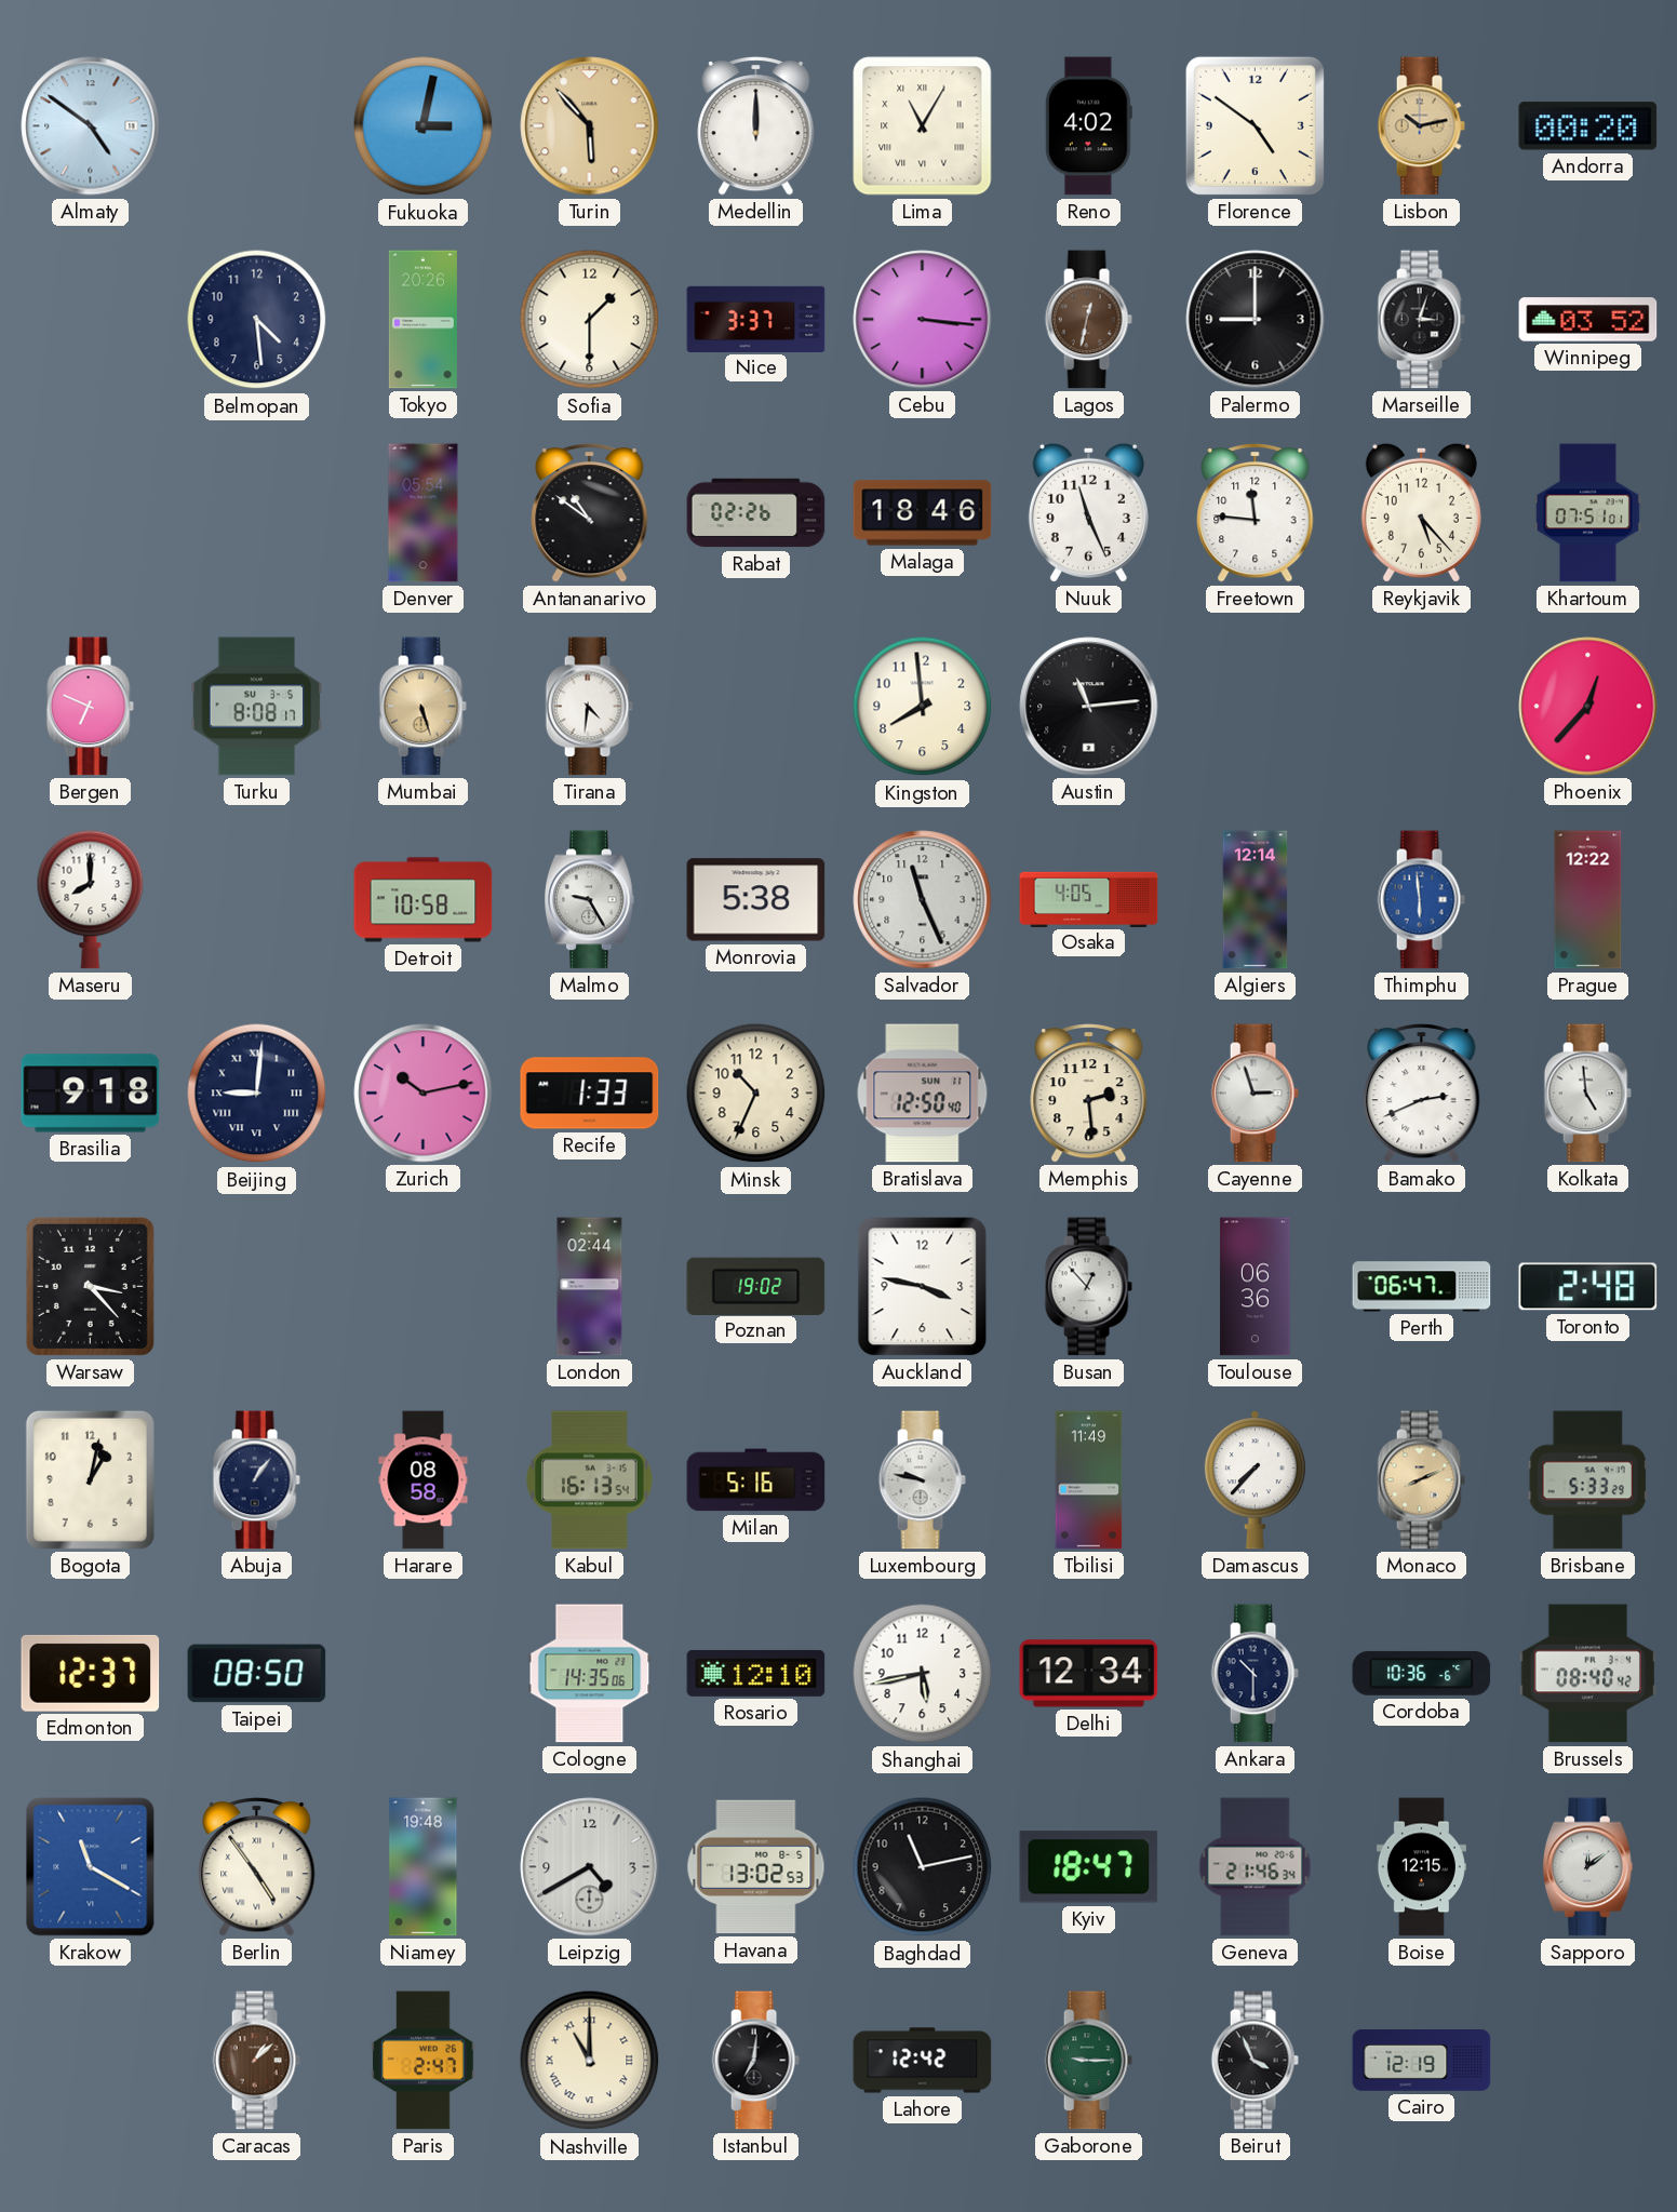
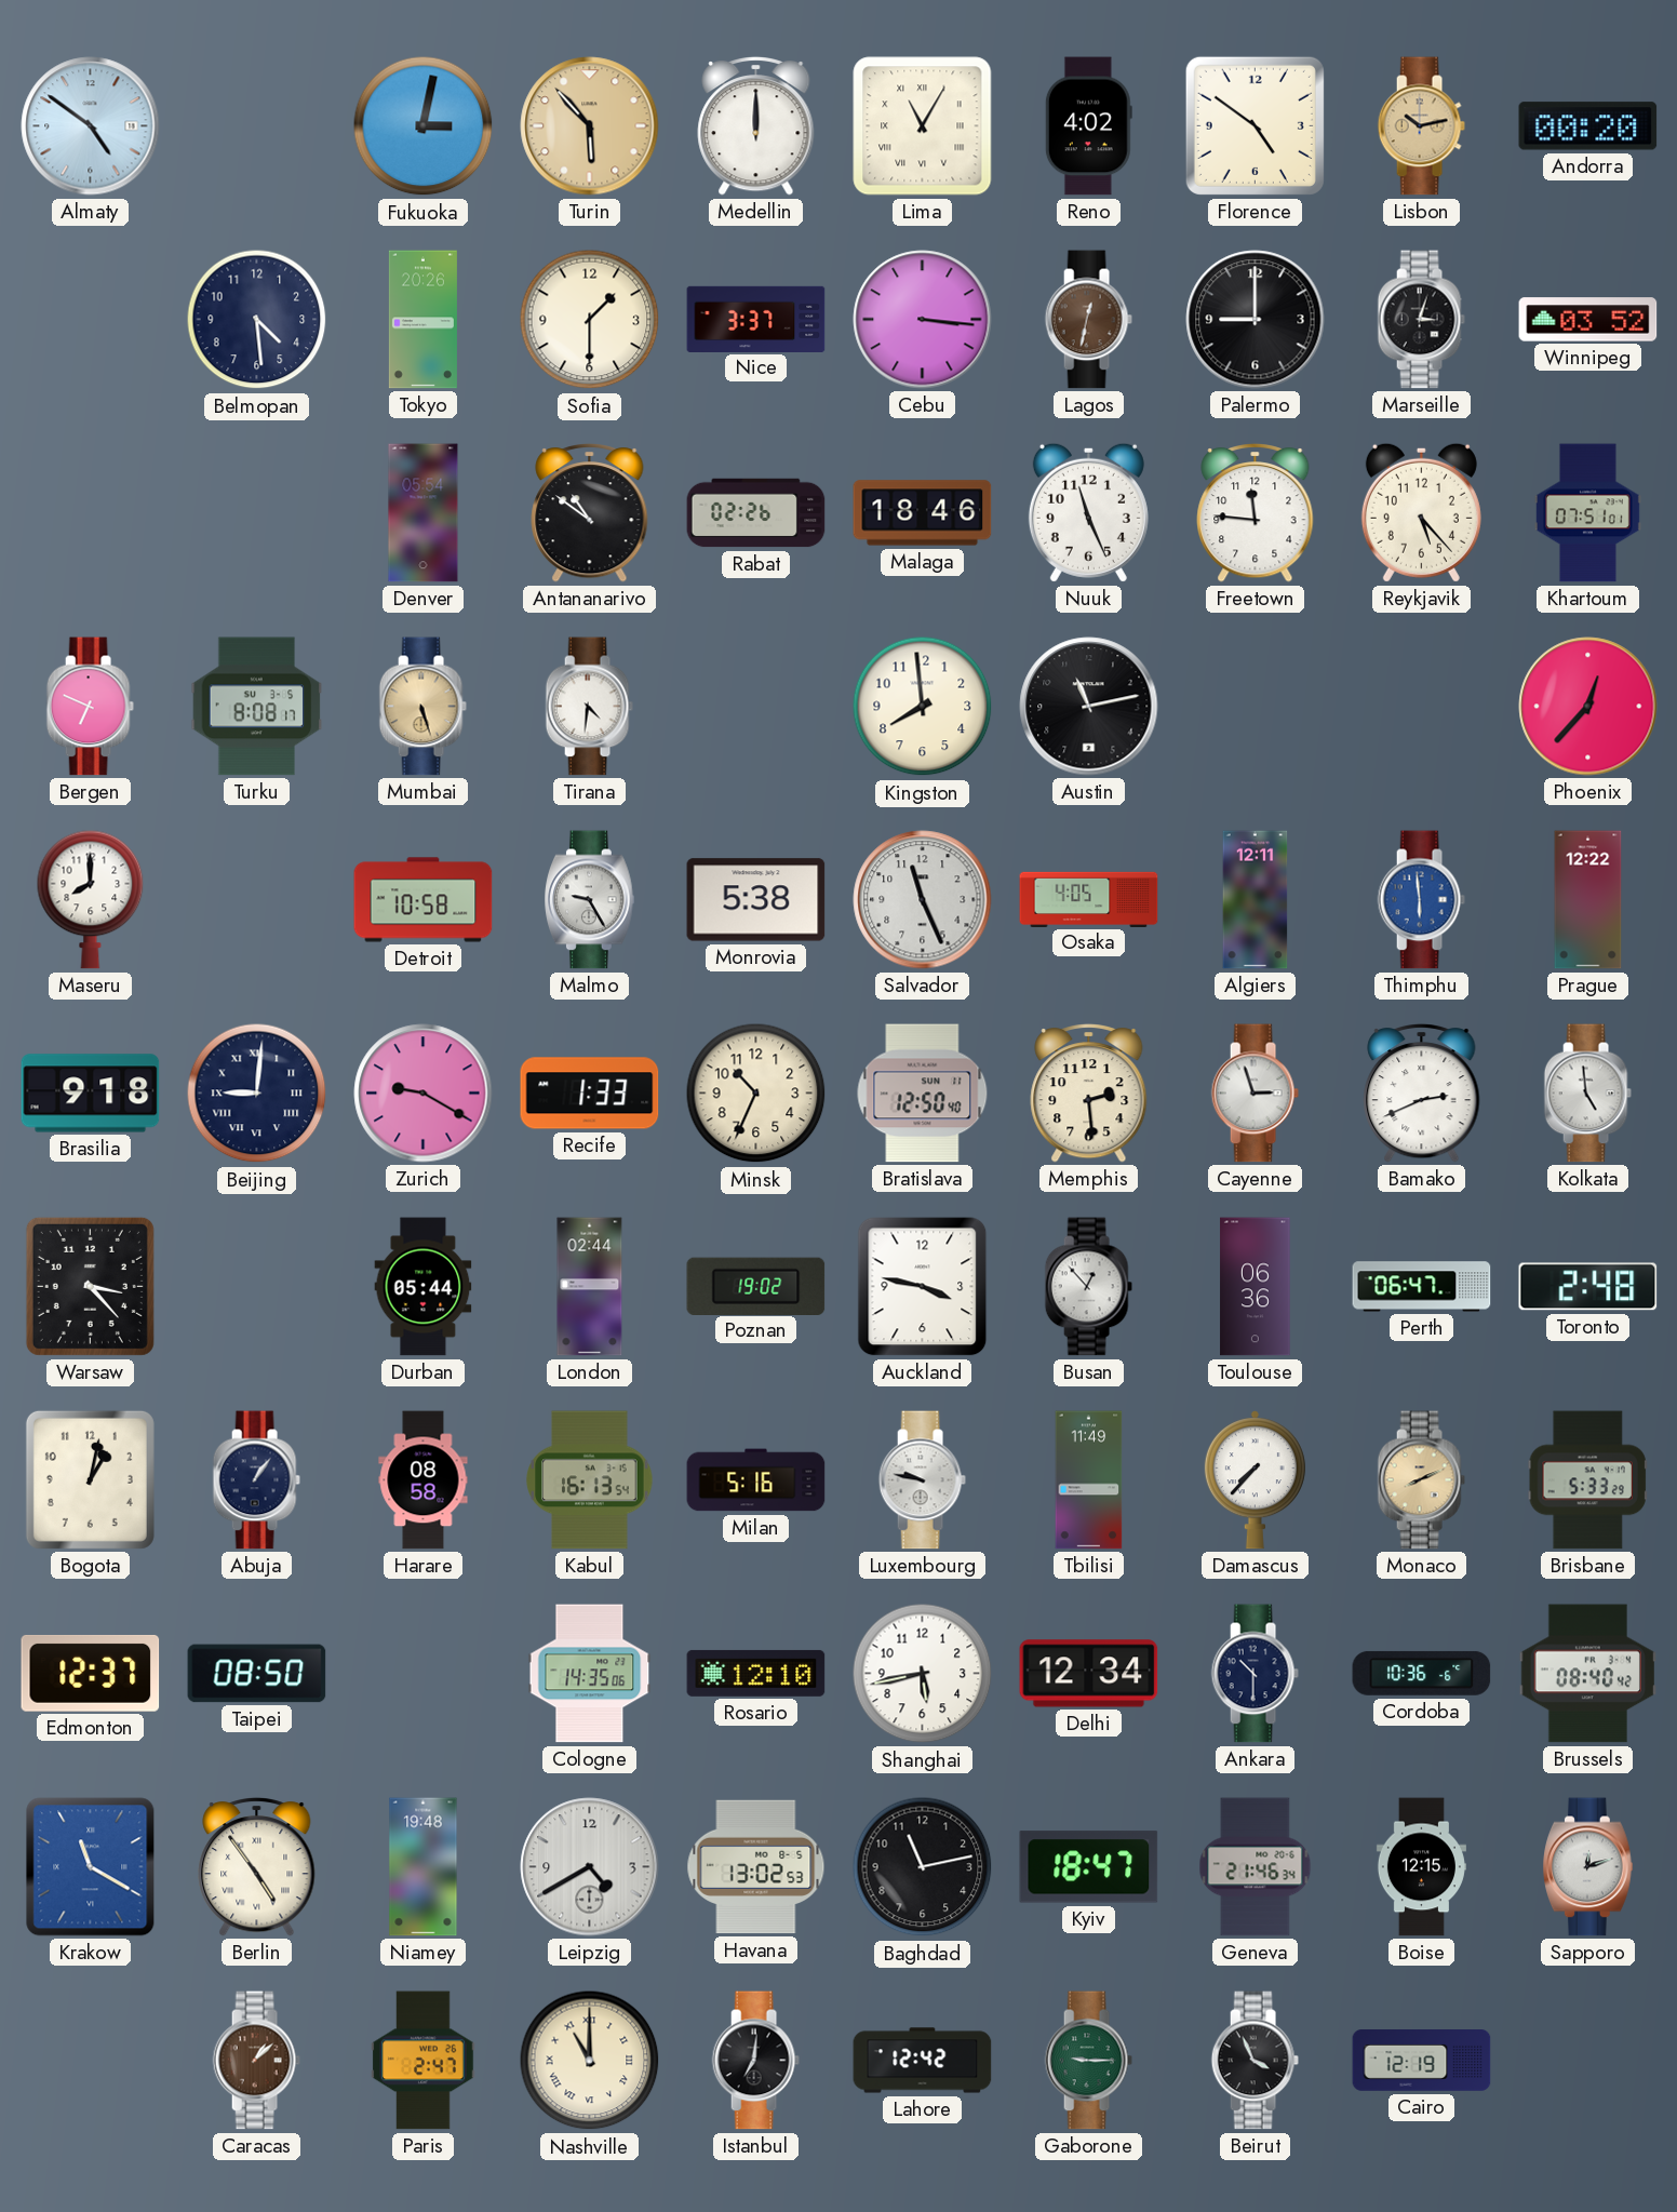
Austin: 11:14 -> 11:13 (1089, 707)
Algiers: 12:14 -> 12:11 (1256, 900)
Zurich: 10:13 -> 9:20 (424, 1094)
Durban: none -> 05:44 (424, 1287)
Sapporo: 12:09 -> 12:12 (1588, 1867)
